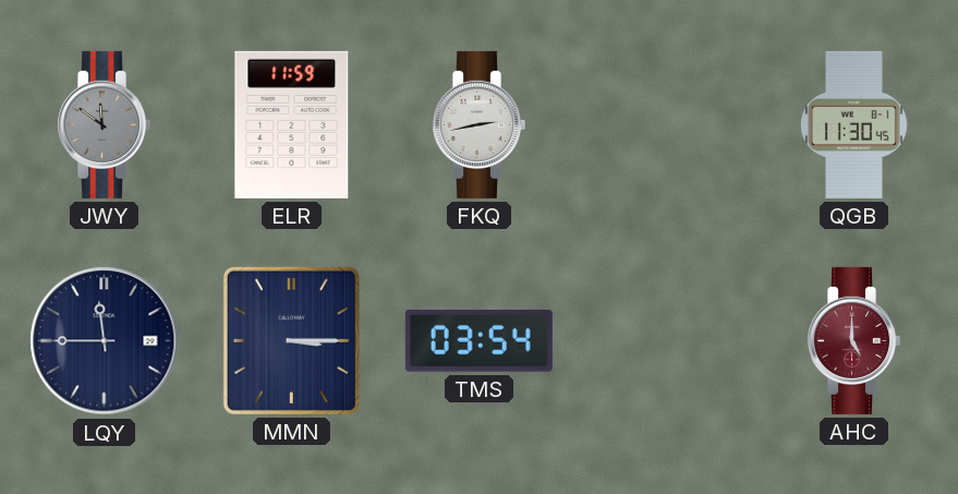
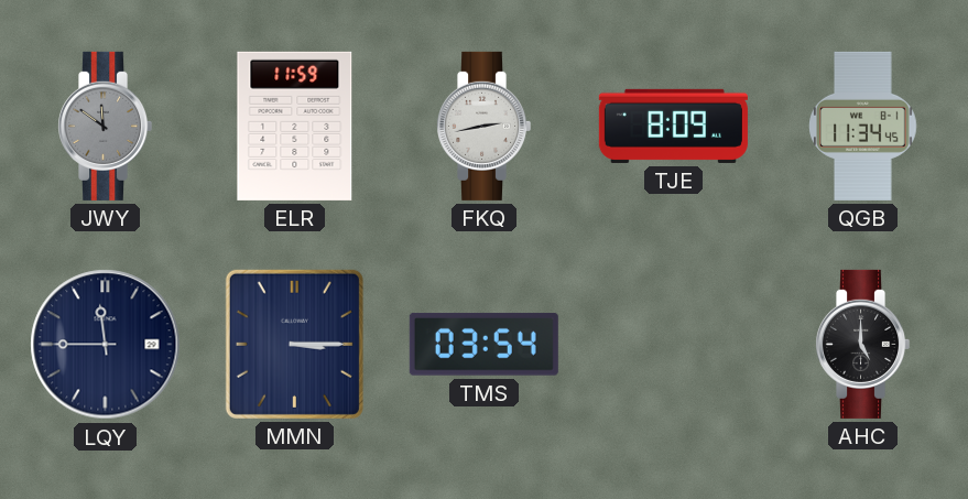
TJE: none -> 8:09 (673, 126)
QGB: 11:30 -> 11:34 (863, 126)
AHC dial: burgundy -> black (863, 344)
